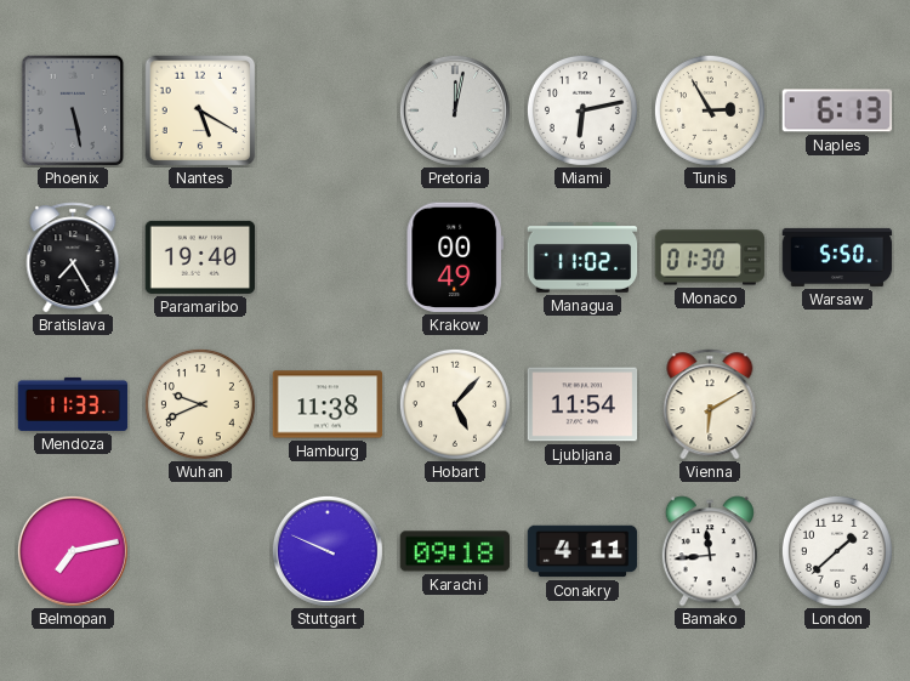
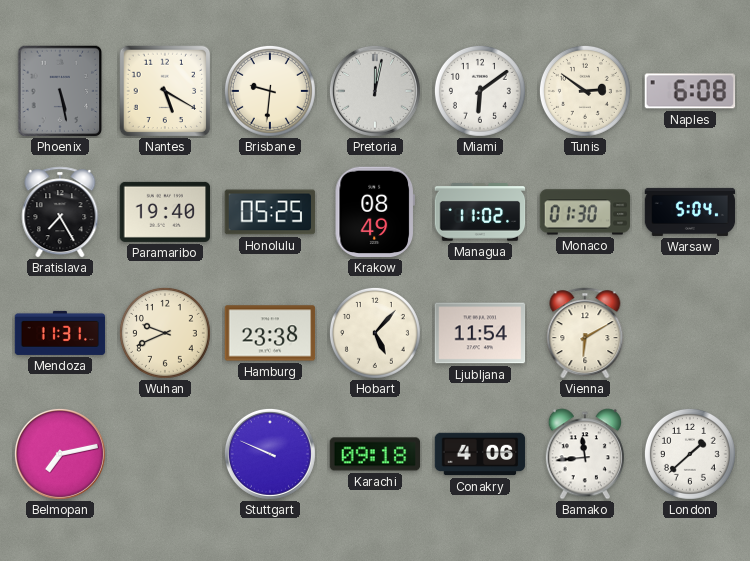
Brisbane: none -> 9:31 (270, 91)
Miami: 6:13 -> 6:09 (480, 91)
Tunis: 2:55 -> 2:51 (585, 91)
Naples: 6:13 -> 6:08 (690, 91)
Honolulu: none -> 05:25 (270, 212)
Krakow: 00:49 -> 08:49 (375, 212)
Warsaw: 5:50 -> 5:04 (690, 212)
Mendoza: 11:33 -> 11:31 (60, 333)
Hamburg: 11:38 -> 23:38 (270, 333)
Conakry: 4:11 -> 4:06 (480, 454)
